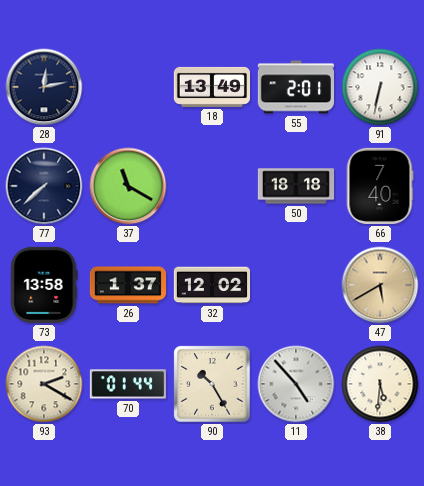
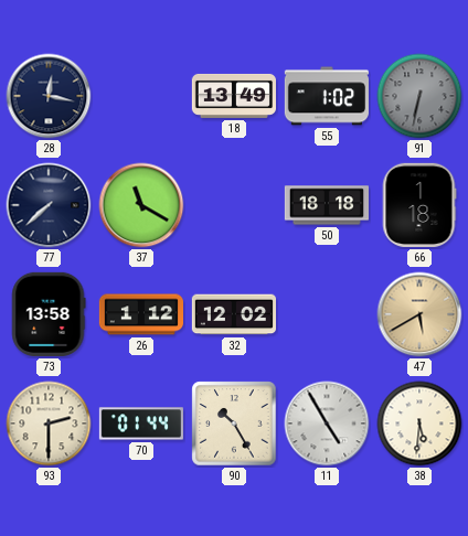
28: 12:13 -> 12:17 (49, 96)
55: 2:01 -> 1:02 (326, 96)
91 dial: white -> grey (419, 96)
66: 7:40 -> 1:18 (419, 205)
26: 1:37 -> 1:12 (140, 314)
93: 2:20 -> 2:30 (49, 424)
11: 4:53 -> 4:55 (327, 424)
